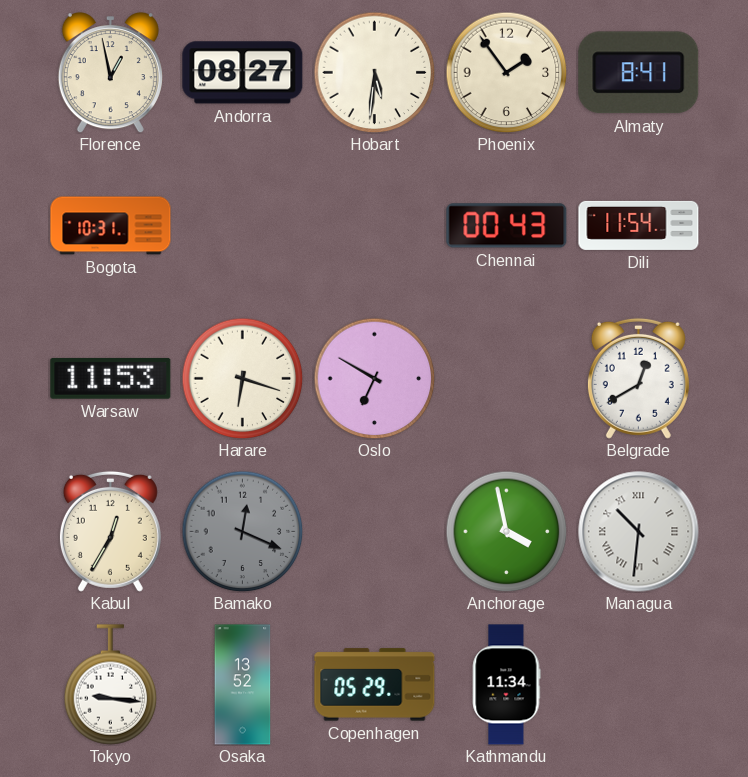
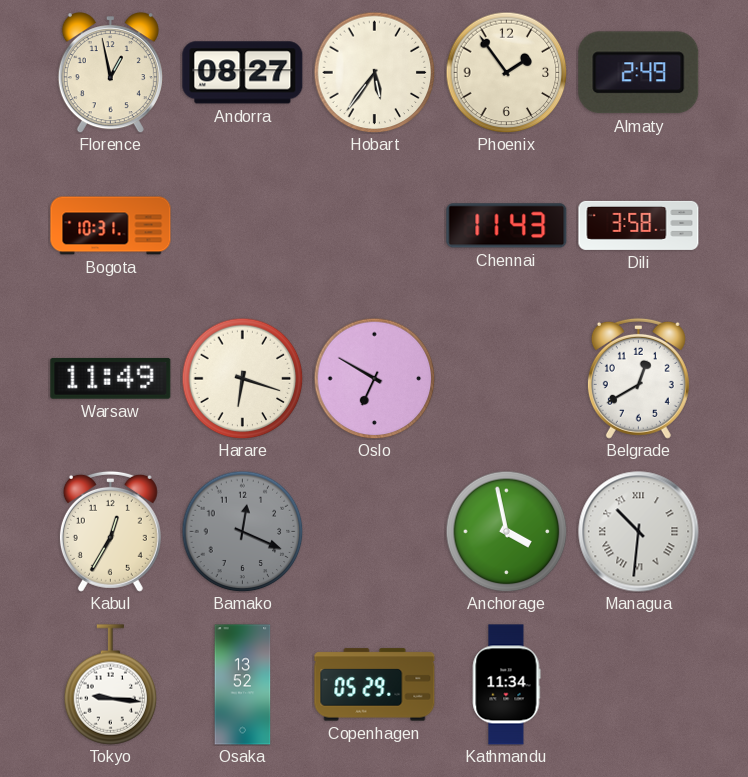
Hobart: 5:31 -> 5:36 (374, 72)
Almaty: 8:41 -> 2:49 (639, 73)
Chennai: 00:43 -> 11:43 (507, 226)
Dili: 11:54 -> 3:58 (639, 225)
Warsaw: 11:53 -> 11:49 (111, 378)
